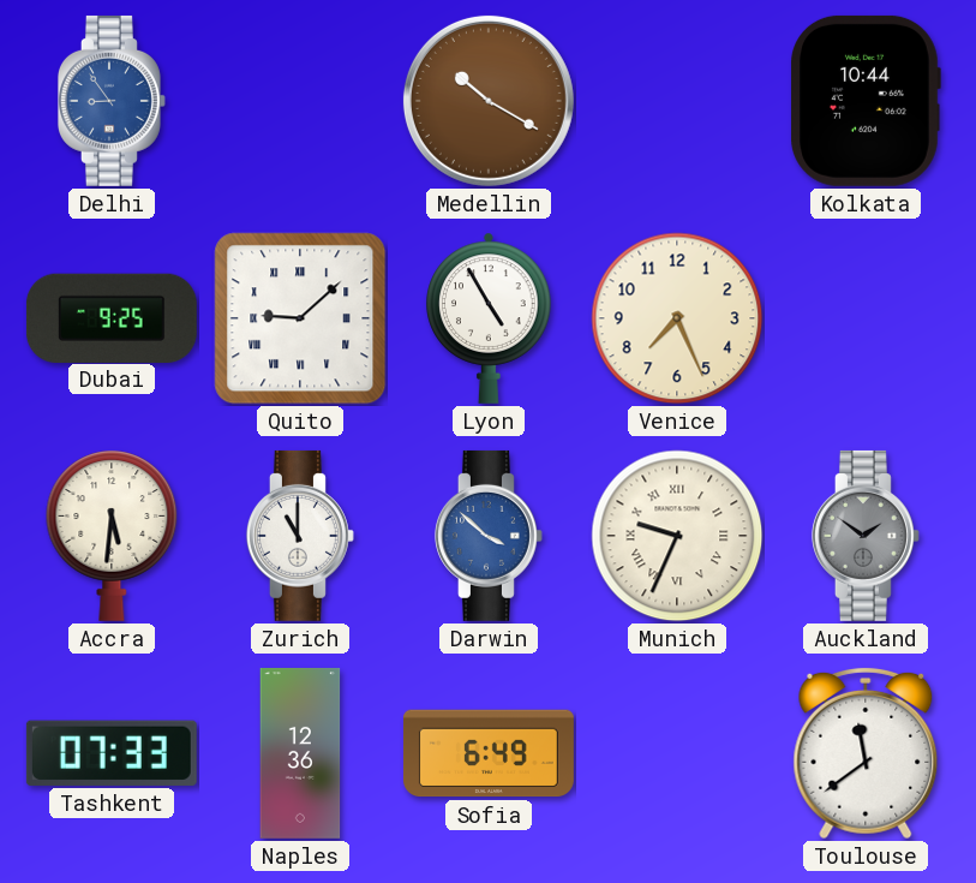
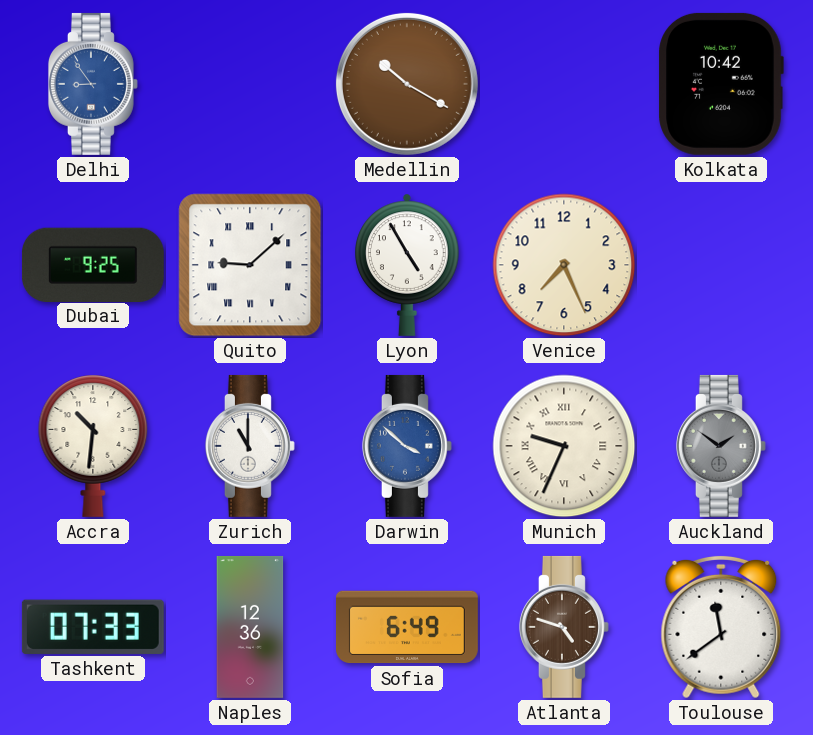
Kolkata: 10:44 -> 10:42 (721, 84)
Accra: 5:31 -> 10:31 (93, 446)
Atlanta: none -> 4:48 (564, 627)
